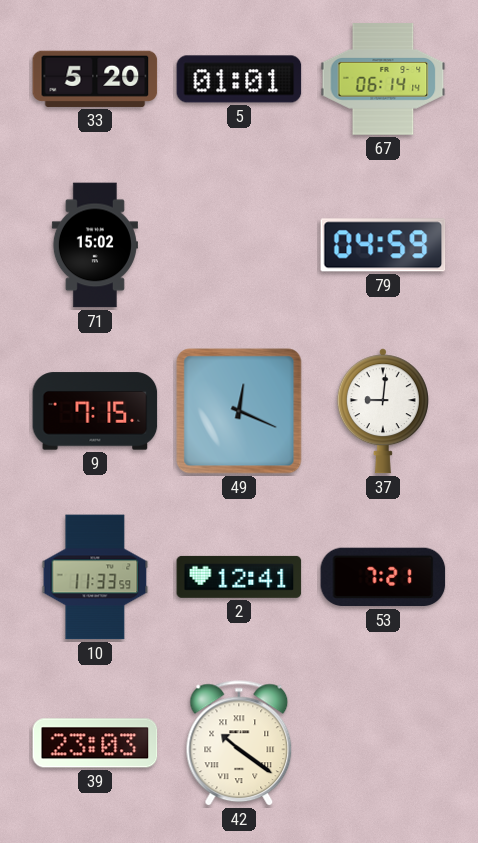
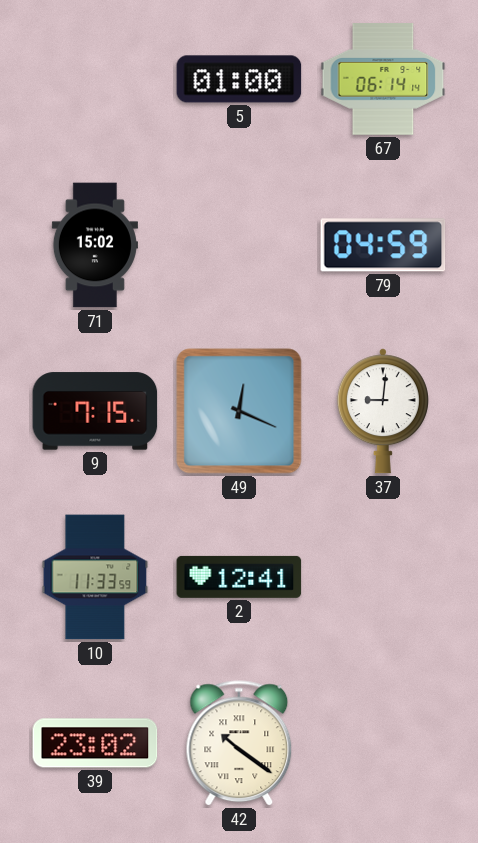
33: 5:20 -> none (95, 79)
5: 01:01 -> 01:00 (239, 79)
53: 7:21 -> none (383, 577)
39: 23:03 -> 23:02 (95, 743)
